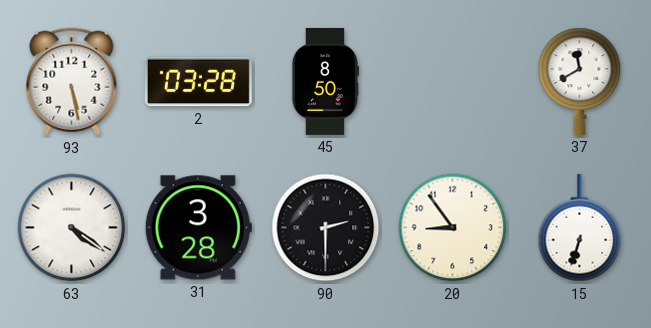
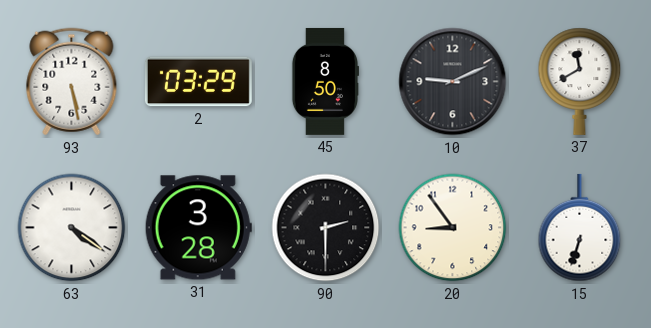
2: 03:28 -> 03:29 (198, 82)
10: none -> 9:11 (453, 82)
